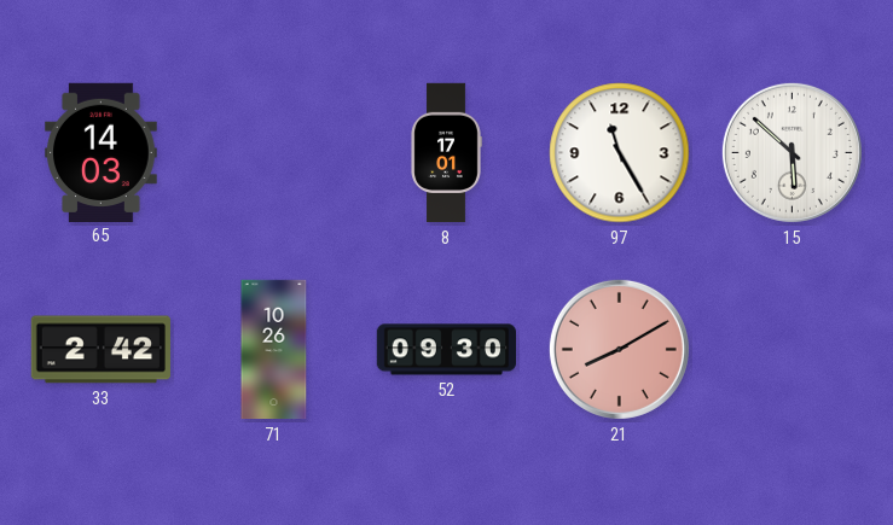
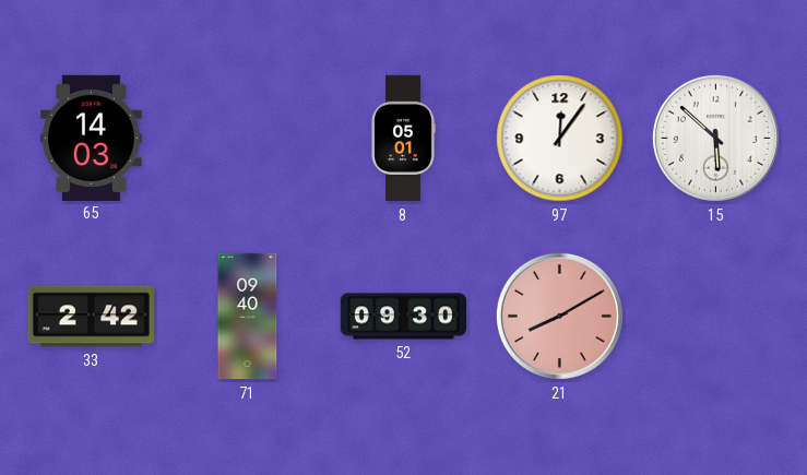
8: 17:01 -> 05:01 (403, 139)
97: 11:25 -> 12:06 (560, 139)
71: 10:26 -> 09:40 (248, 317)
